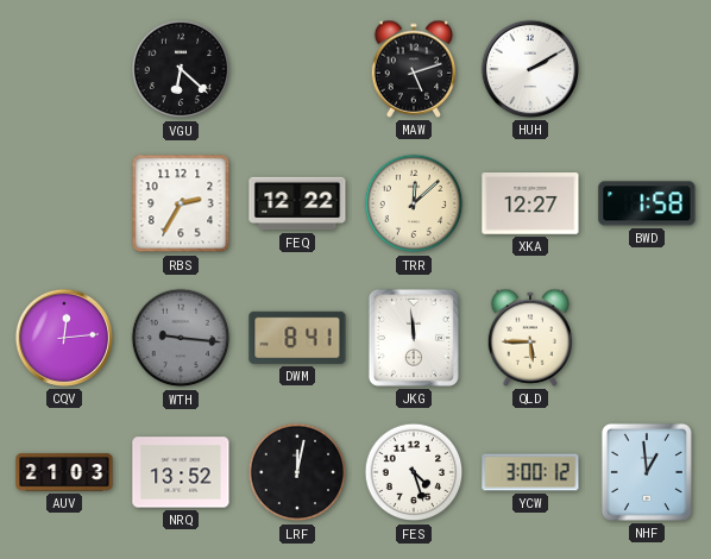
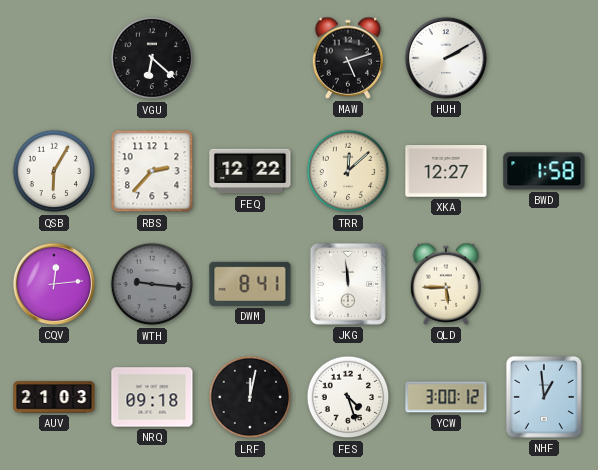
QSB: none -> 6:05 (54, 171)
RBS: 2:35 -> 2:37 (152, 171)
NRQ: 13:52 -> 09:18 (152, 397)
